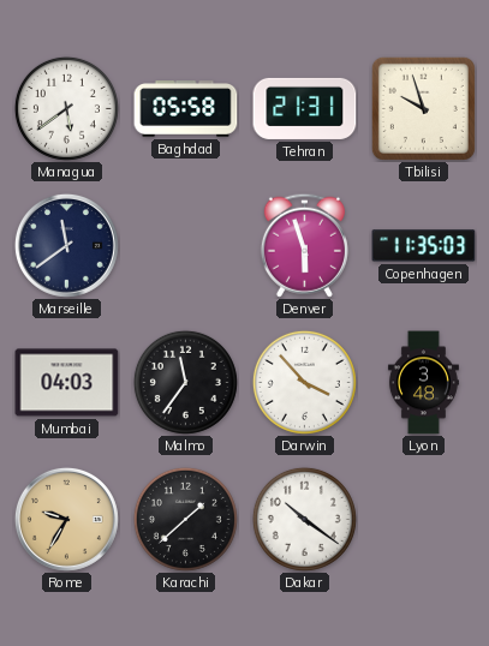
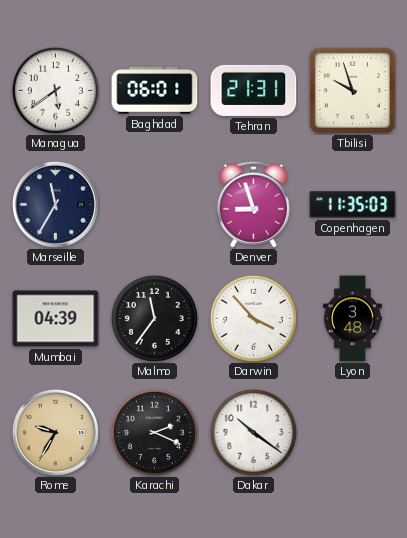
Baghdad: 05:58 -> 06:01 (155, 91)
Marseille: 11:39 -> 11:35 (55, 204)
Denver: 5:57 -> 8:57 (253, 204)
Mumbai: 04:03 -> 04:39 (56, 319)
Karachi: 1:38 -> 2:19 (154, 432)
